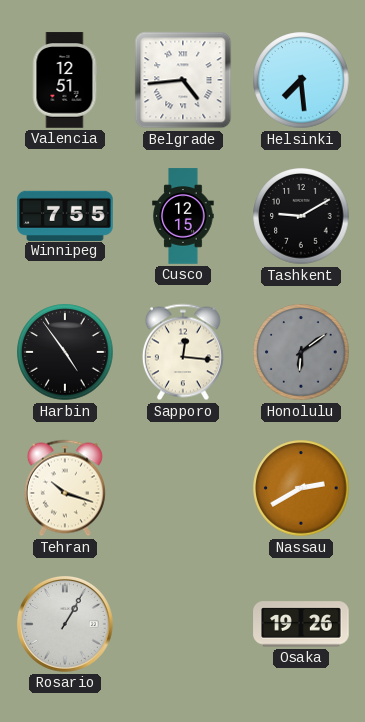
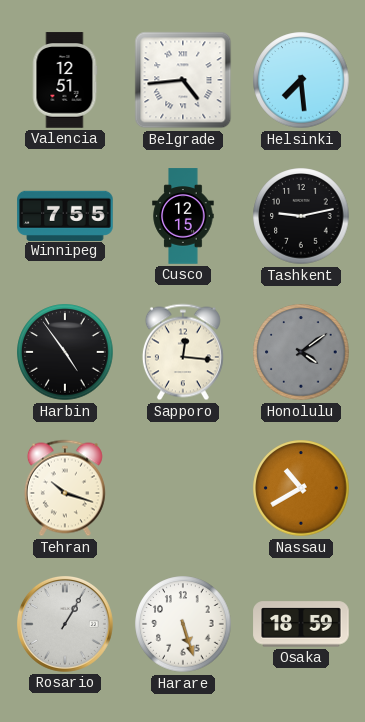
Tashkent: 9:10 -> 9:13 (301, 216)
Honolulu: 6:09 -> 4:09 (301, 352)
Nassau: 2:40 -> 10:40 (301, 488)
Harare: none -> 5:27 (183, 624)
Osaka: 19:26 -> 18:59 (301, 624)
